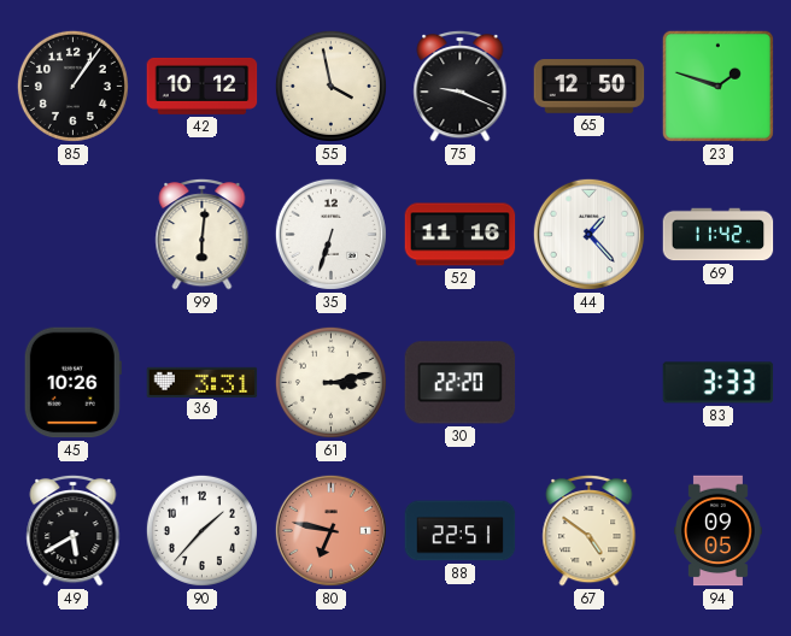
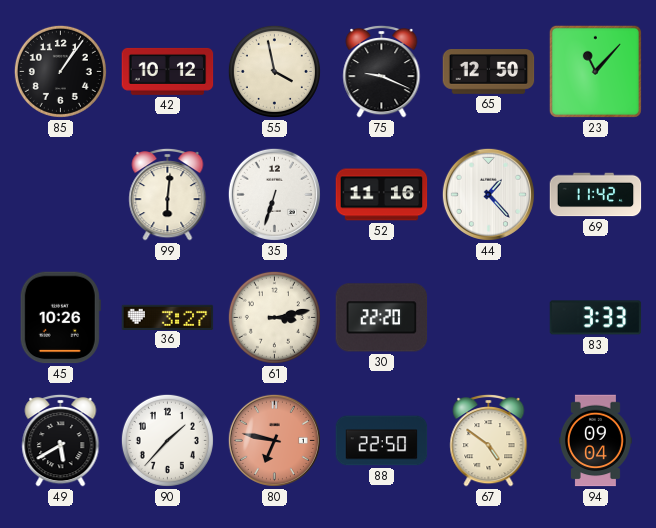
23: 1:48 -> 11:07 (595, 71)
36: 3:31 -> 3:27 (168, 317)
88: 22:51 -> 22:50 (382, 441)
94: 09:05 -> 09:04 (596, 441)
